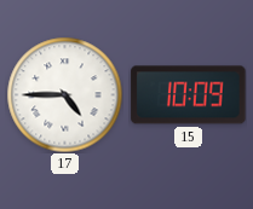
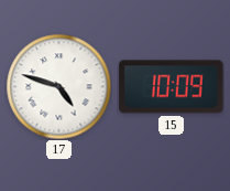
17: 4:45 -> 4:48 (58, 86)
